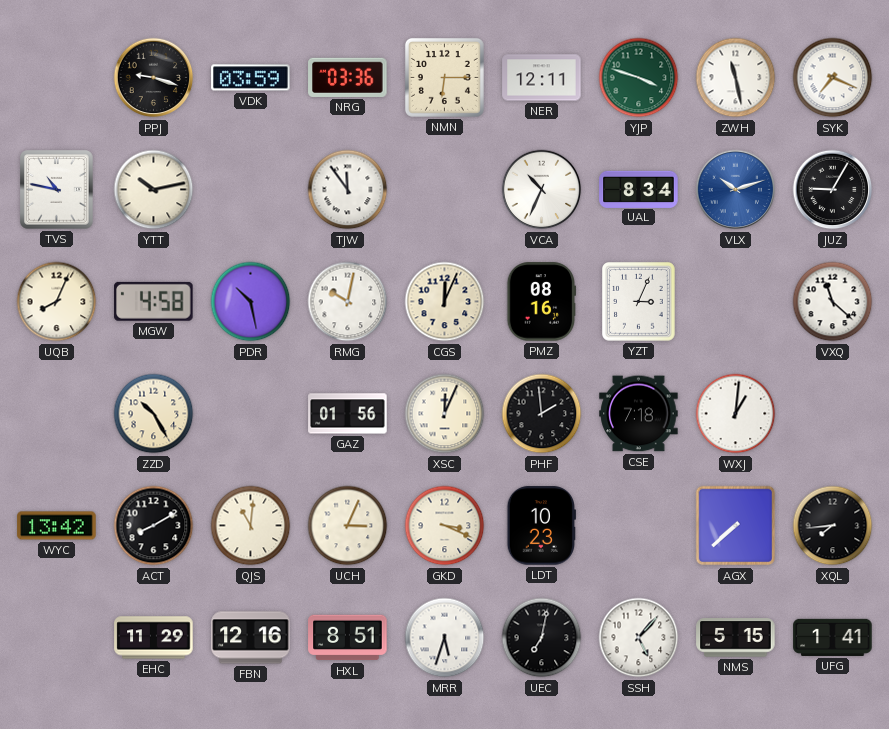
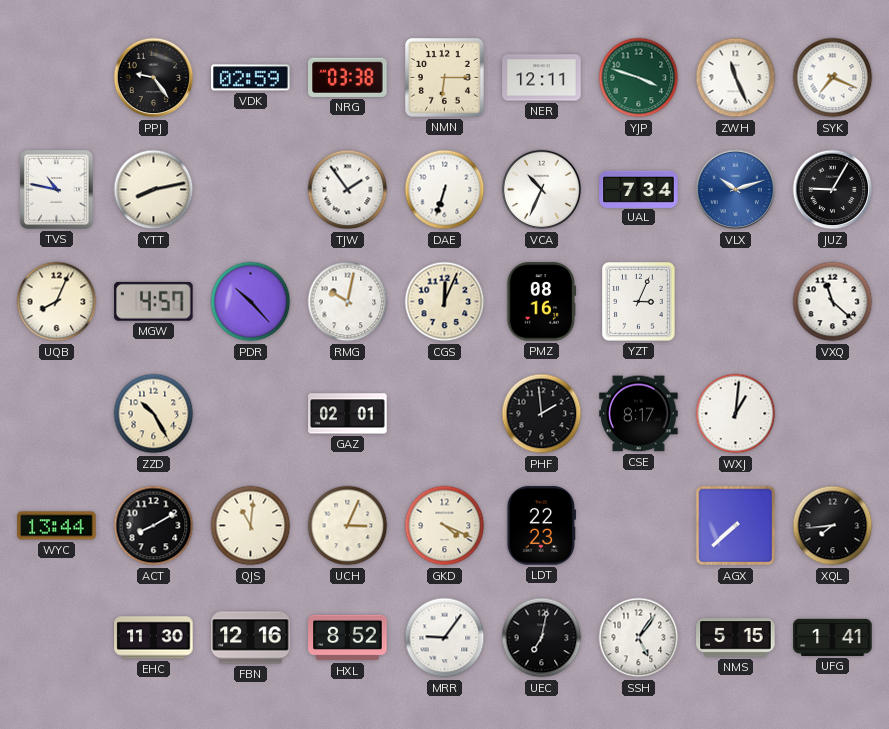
PPJ: 9:18 -> 9:24 (154, 78)
VDK: 03:59 -> 02:59 (251, 78)
NRG: 03:36 -> 03:38 (348, 77)
ZWH: 11:28 -> 11:26 (736, 78)
YTT: 10:13 -> 8:13 (154, 190)
TJW: 11:54 -> 1:54 (348, 190)
DAE: none -> 6:33 (445, 190)
UAL: 8:34 -> 7:34 (639, 189)
MGW: 4:58 -> 4:57 (154, 301)
PDR: 10:28 -> 10:23 (251, 302)
GAZ: 01:56 -> 02:01 (348, 414)
XSC: 12:04 -> none (445, 414)
CSE: 7:18 -> 8:17 (639, 414)
WYC: 13:42 -> 13:44 (57, 526)
GKD: 3:19 -> 4:19 (445, 526)
LDT: 10:23 -> 22:23 (541, 526)
EHC: 11:29 -> 11:30 (154, 638)
HXL: 8:51 -> 8:52 (348, 638)
MRR: 5:33 -> 9:06 (445, 638)
SSH: 5:07 -> 5:06 (639, 638)
